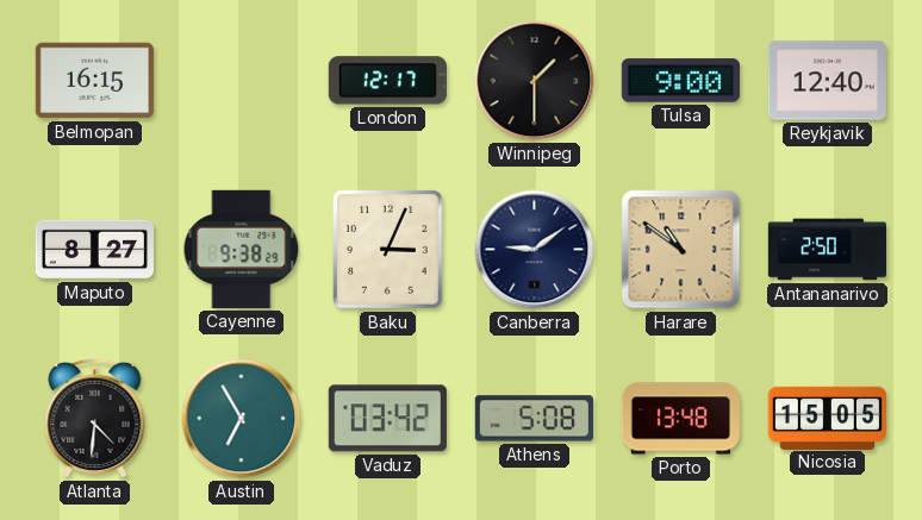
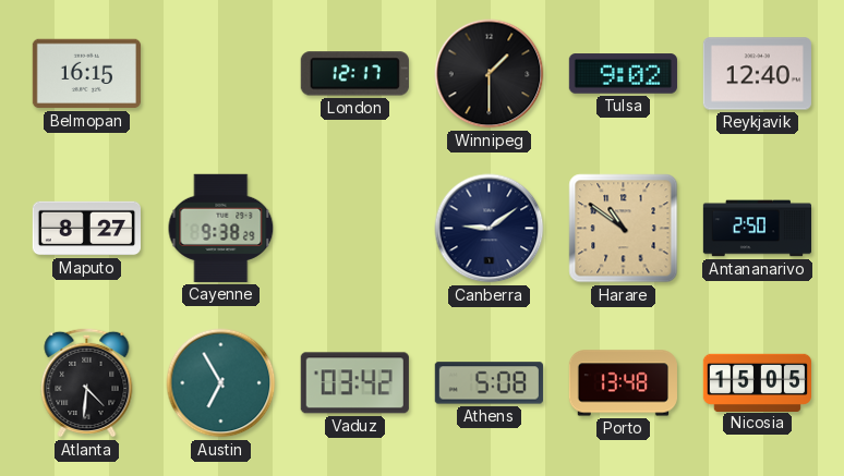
Tulsa: 9:00 -> 9:02 (623, 74)
Baku: 3:04 -> none (388, 250)
